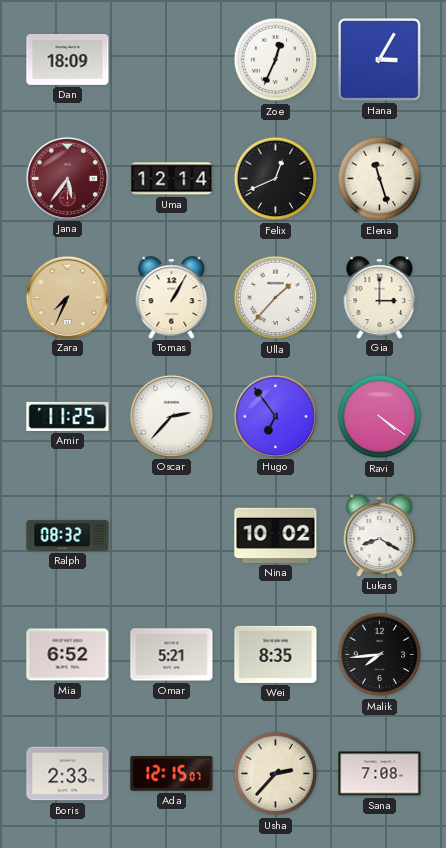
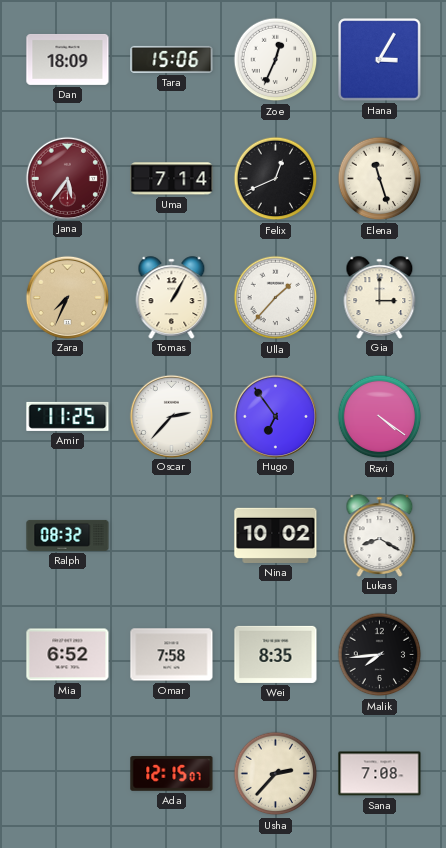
Tara: none -> 15:06 (172, 59)
Uma: 12:14 -> 7:14 (172, 179)
Omar: 5:21 -> 7:58 (172, 655)
Boris: 2:33 -> none (68, 774)
